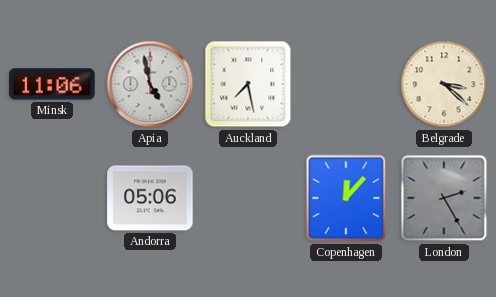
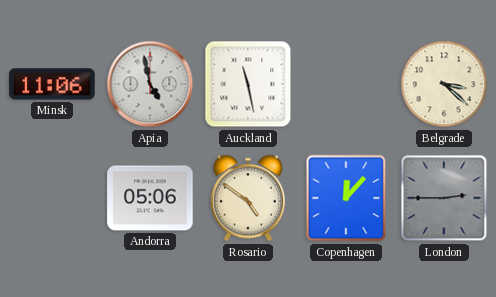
Auckland: 7:28 -> 11:28 (248, 84)
Rosario: none -> 4:51 (248, 198)
London: 2:25 -> 2:45 (444, 198)
